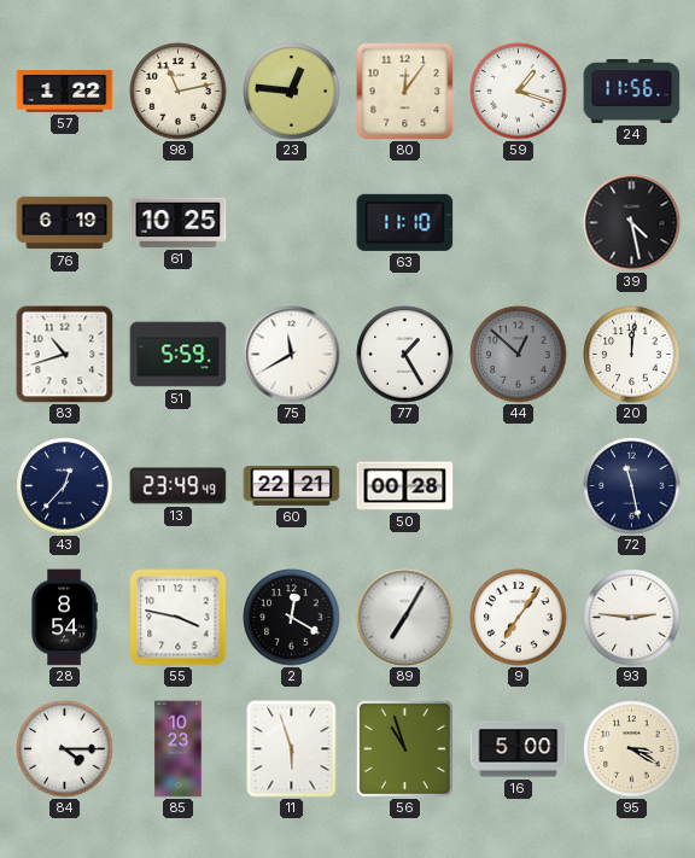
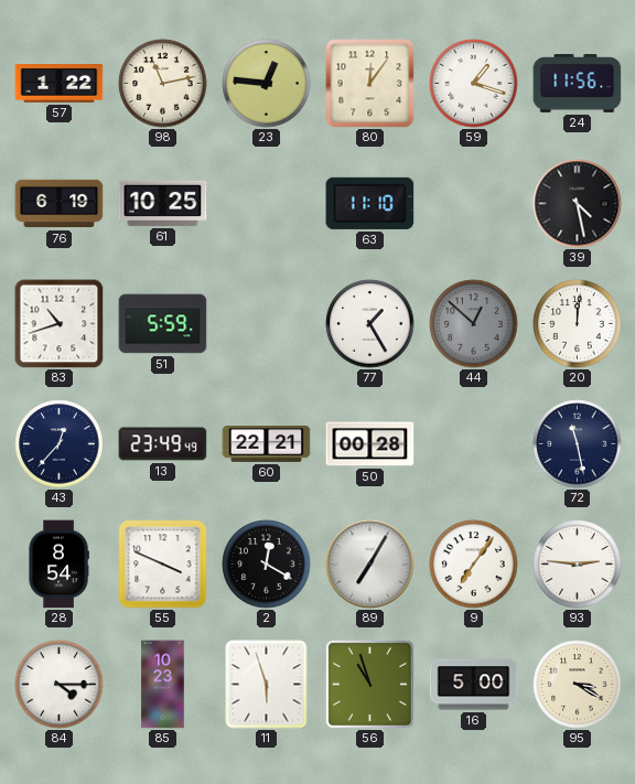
75: 11:40 -> none (292, 355)
55: 3:47 -> 3:49 (163, 565)
